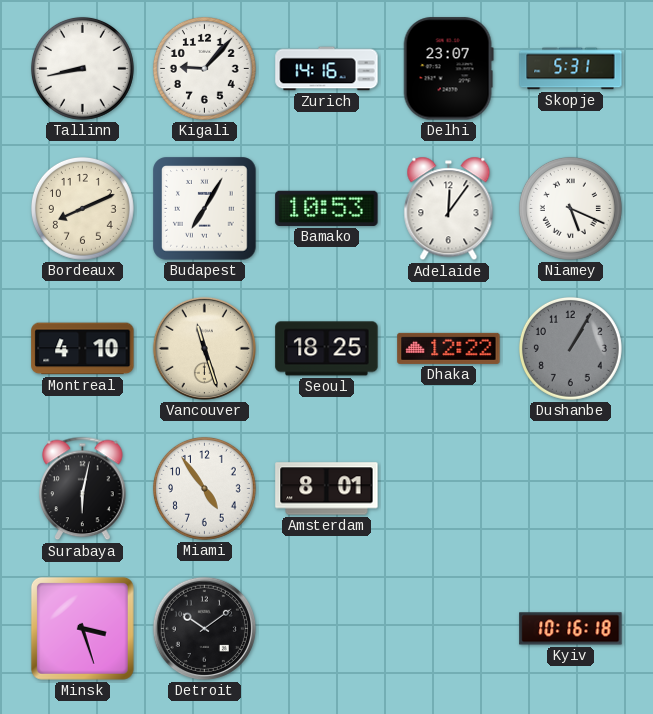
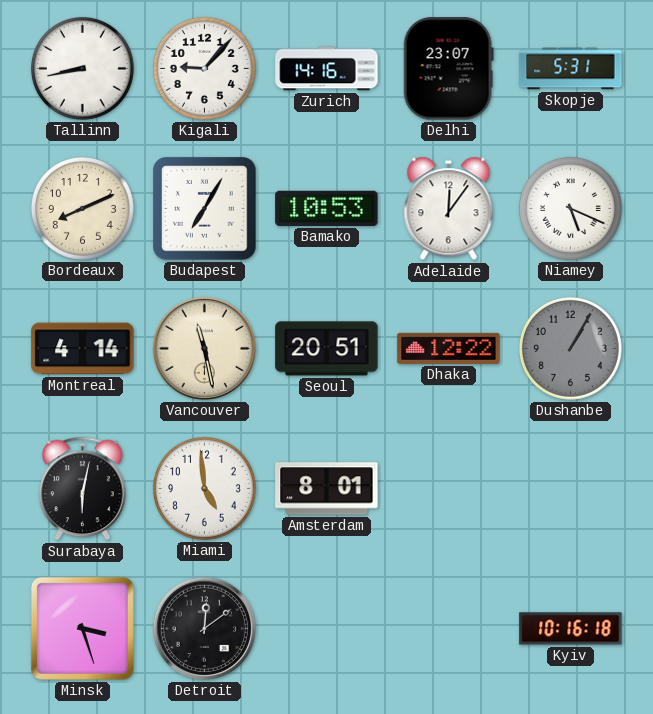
Montreal: 4:10 -> 4:14 (83, 349)
Vancouver: 11:27 -> 11:28 (204, 348)
Seoul: 18:25 -> 20:51 (327, 349)
Miami: 4:54 -> 4:59 (204, 488)
Detroit: 10:09 -> 12:09 (204, 628)
